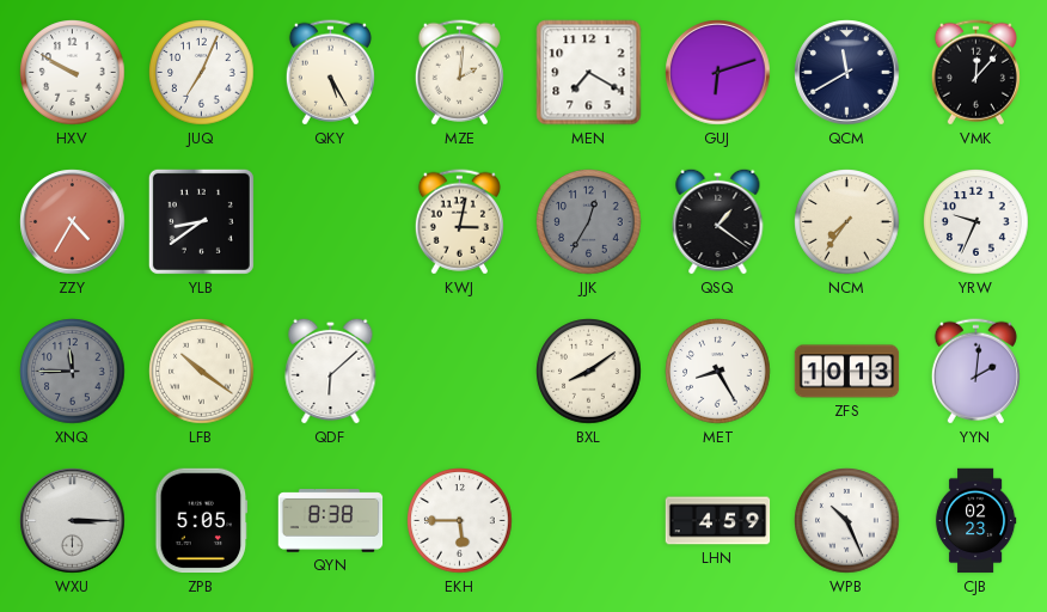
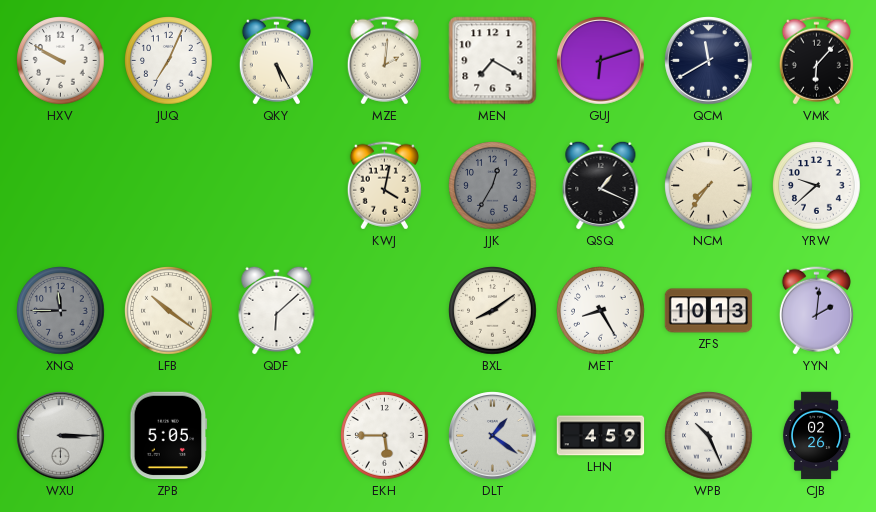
VMK: 12:07 -> 6:07 (816, 61)
ZZY: 4:35 -> none (73, 222)
YLB: 8:39 -> none (201, 221)
KWJ: 3:02 -> 4:02 (384, 186)
QSQ: 1:21 -> 1:19 (601, 185)
YRW: 9:34 -> 9:38 (817, 186)
QYN: 8:38 -> none (331, 521)
DLT: none -> 1:21 (493, 436)
CJB: 02:23 -> 02:26 (816, 436)
